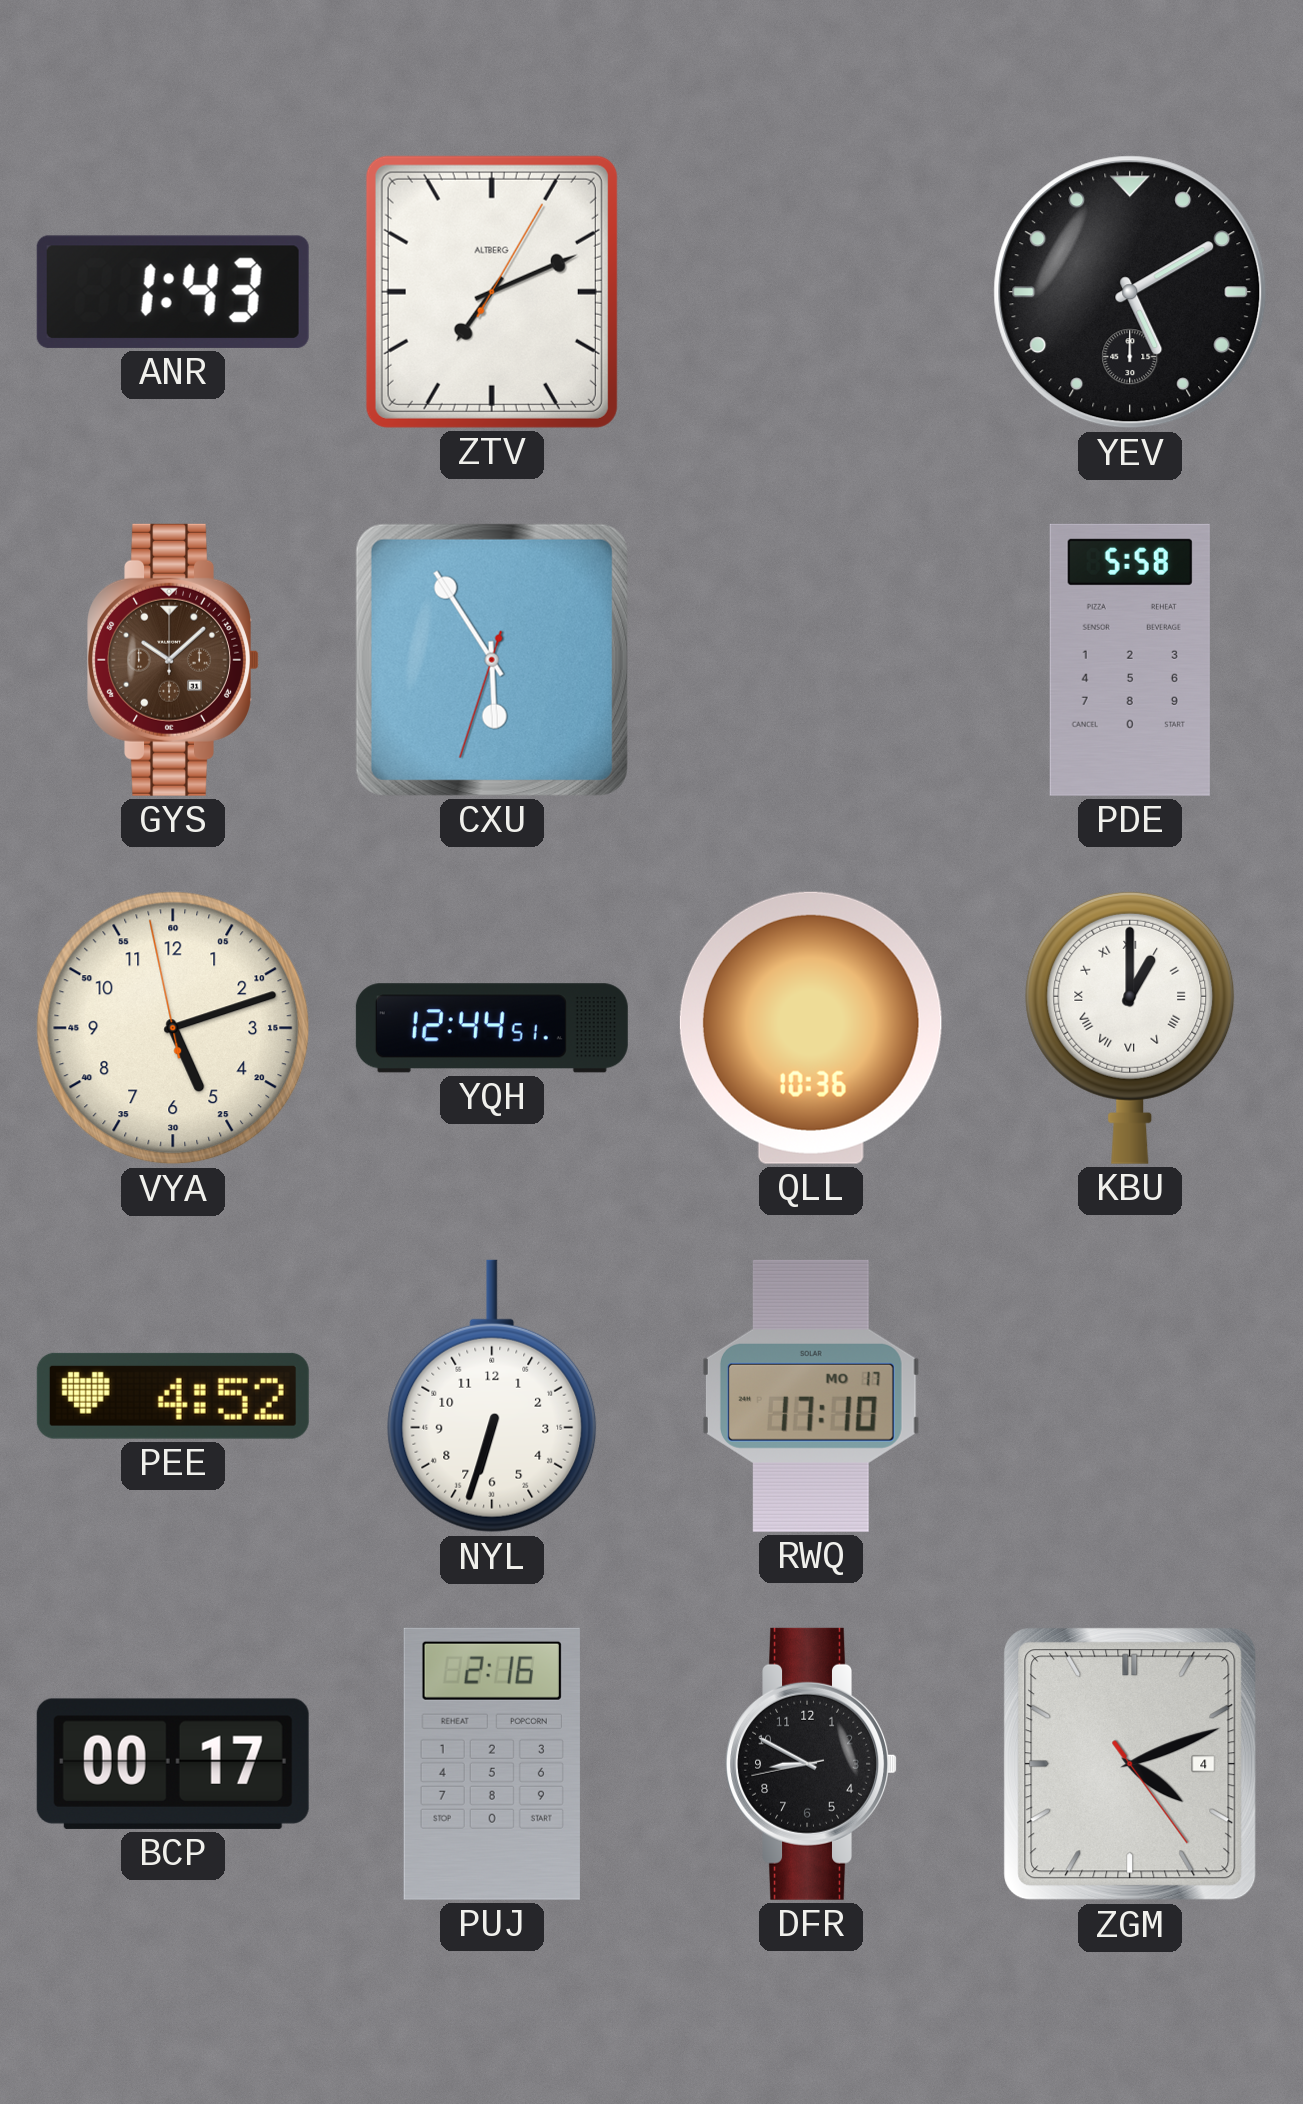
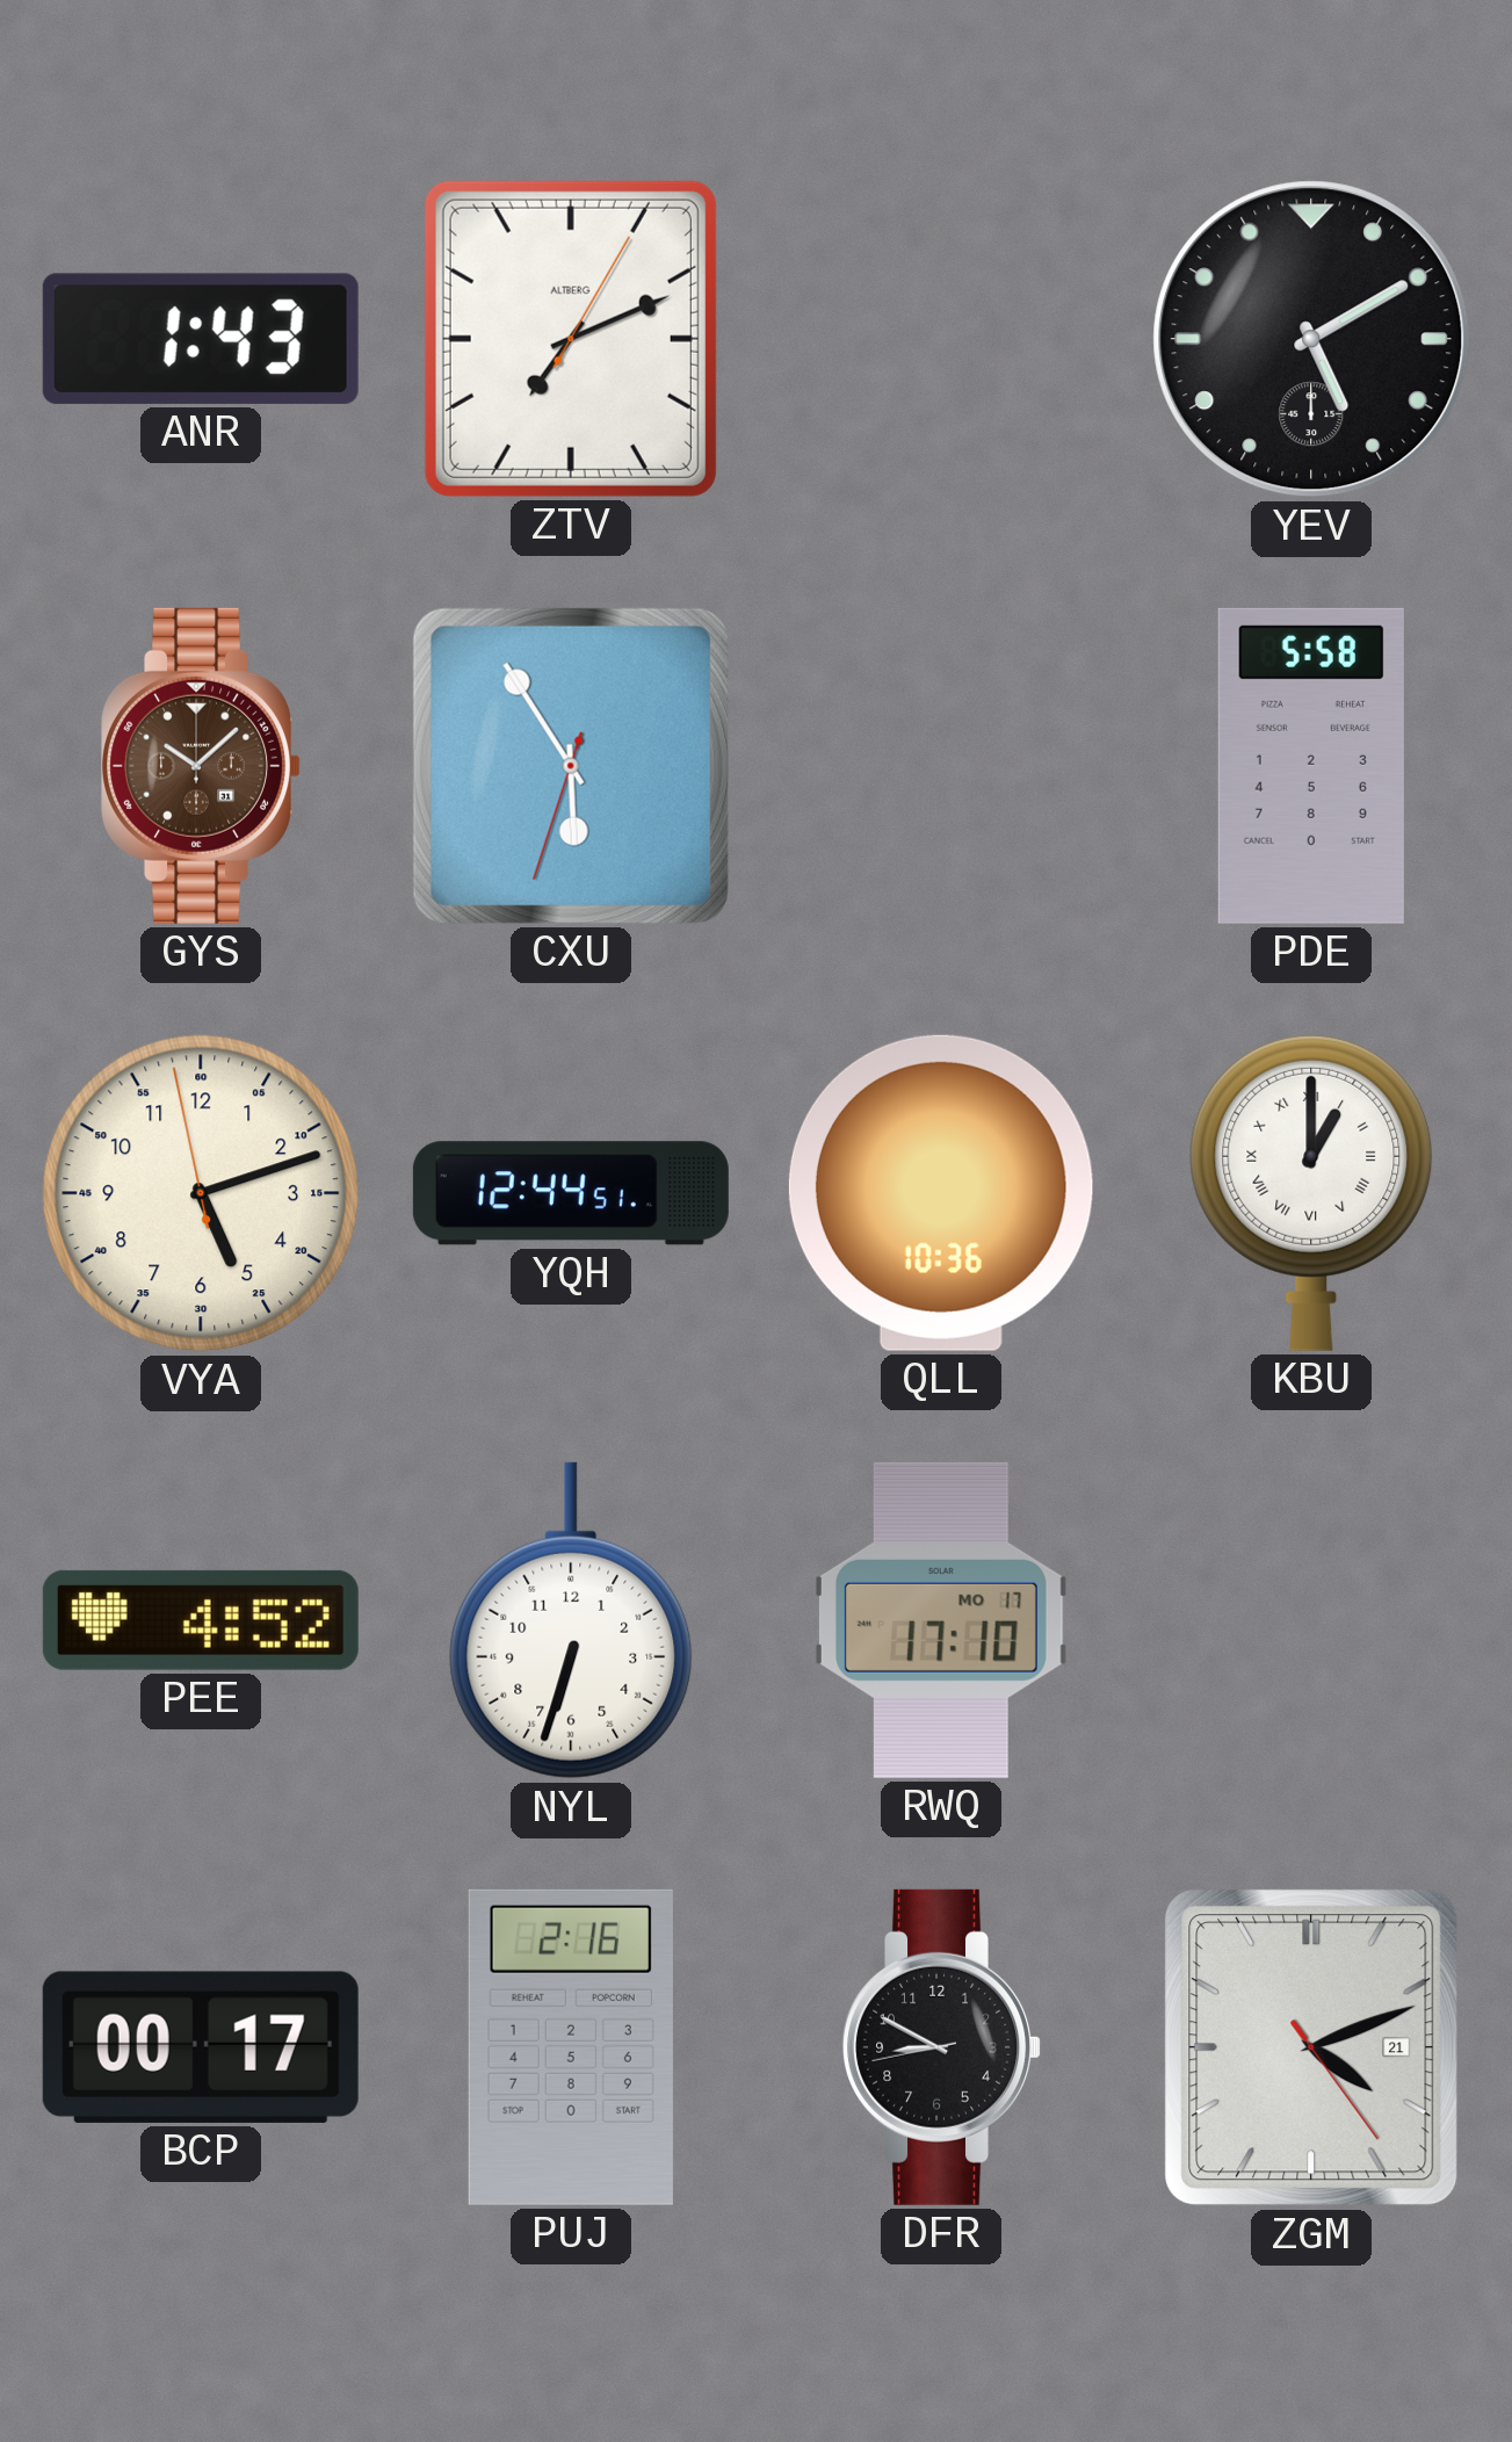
ZGM date: 4 -> 21 (1311, 2047)
